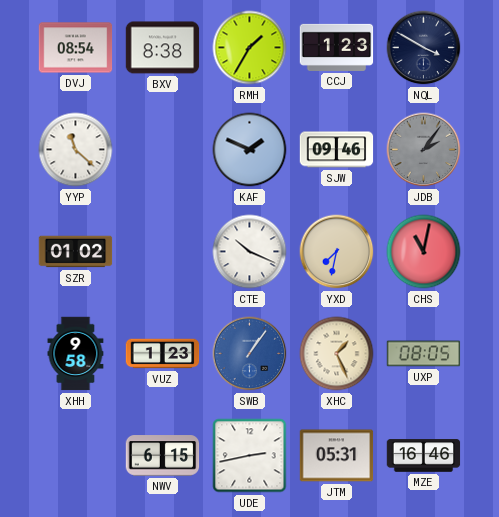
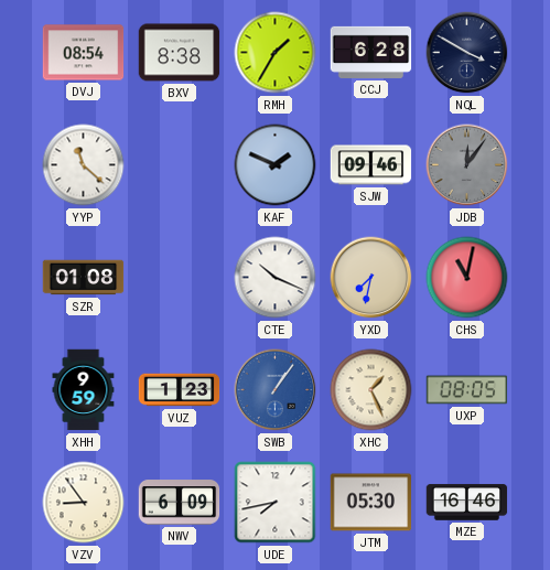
CCJ: 1:23 -> 6:28 (371, 52)
JDB: 2:06 -> 12:06 (467, 165)
SZR: 01:02 -> 01:08 (84, 278)
XHH: 9:58 -> 9:59 (84, 390)
VZV: none -> 8:54 (84, 503)
NWV: 6:15 -> 6:09 (180, 503)
UDE: 2:43 -> 7:43 (276, 503)
JTM: 05:31 -> 05:30 (371, 503)
